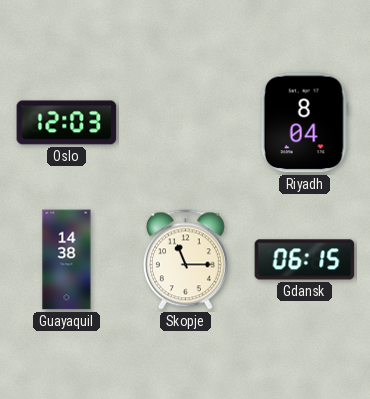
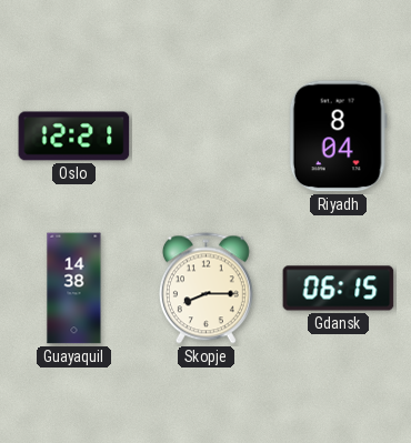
Oslo: 12:03 -> 12:21 (74, 137)
Skopje: 11:15 -> 8:15 (205, 289)
